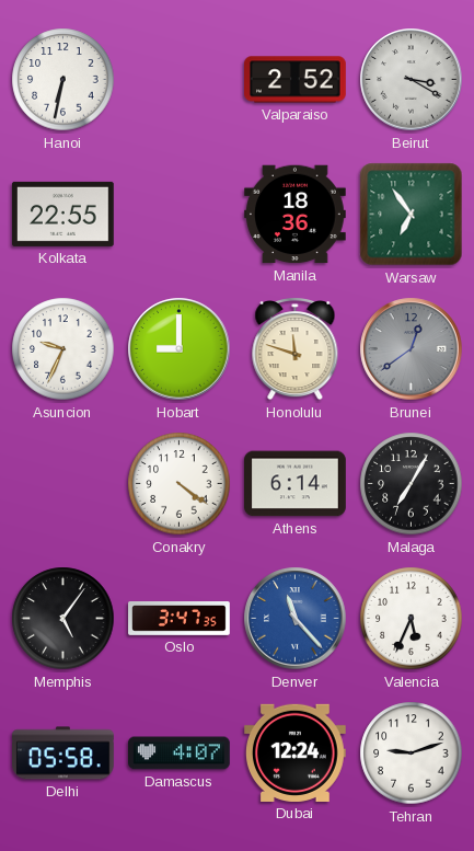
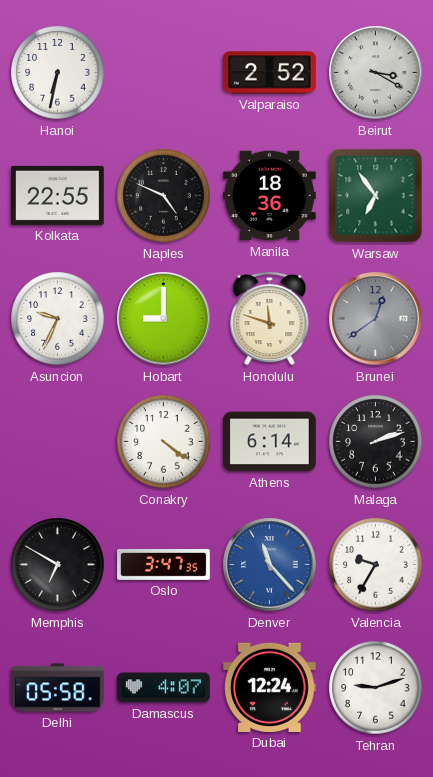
Naples: none -> 4:49 (164, 196)
Malaga: 7:05 -> 2:12 (376, 442)
Memphis: 5:06 -> 6:50 (58, 565)
Valencia: 5:34 -> 9:35 (376, 565)
